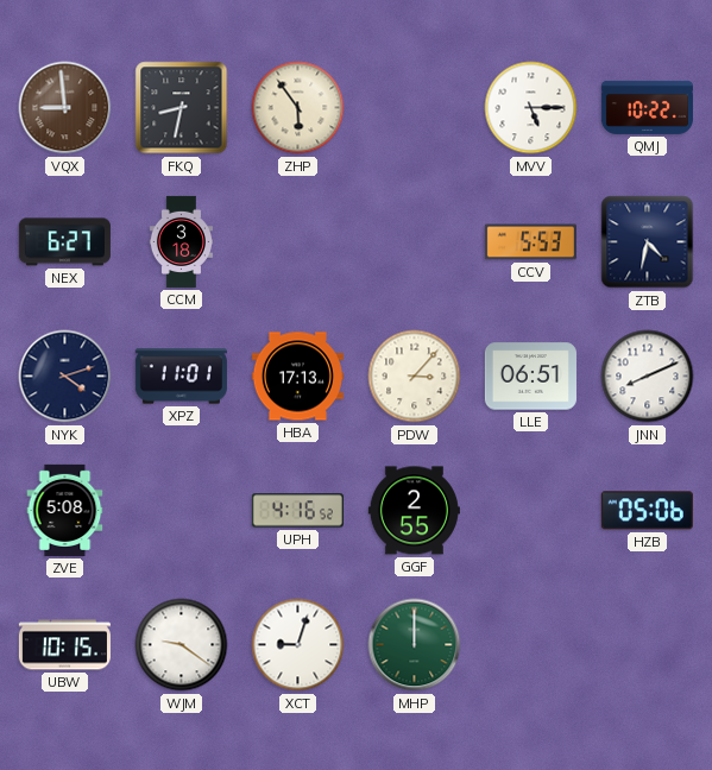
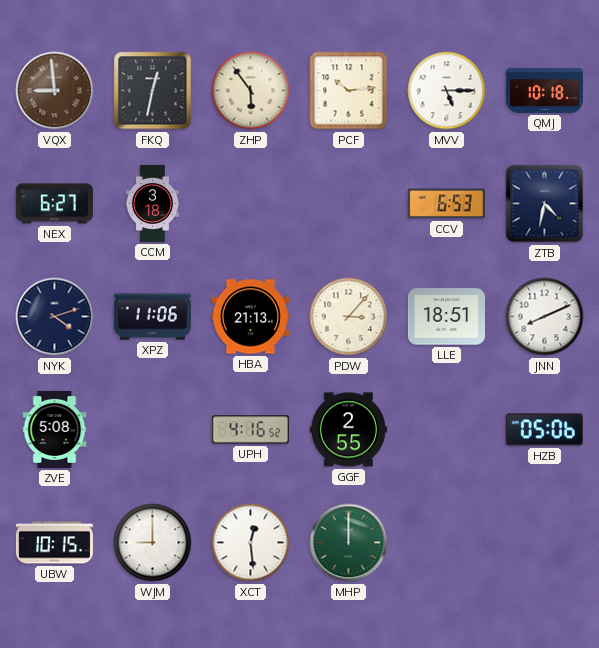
FKQ: 8:32 -> 12:32 (153, 91)
PCF: none -> 10:14 (349, 91)
QMJ: 10:22 -> 10:18 (544, 90)
CCV: 5:53 -> 6:53 (446, 204)
XPZ: 11:01 -> 11:06 (152, 317)
HBA: 17:13 -> 21:13 (250, 317)
LLE: 06:51 -> 18:51 (446, 317)
WJM: 9:21 -> 9:00 (153, 543)
XCT: 9:03 -> 12:29 (251, 543)
